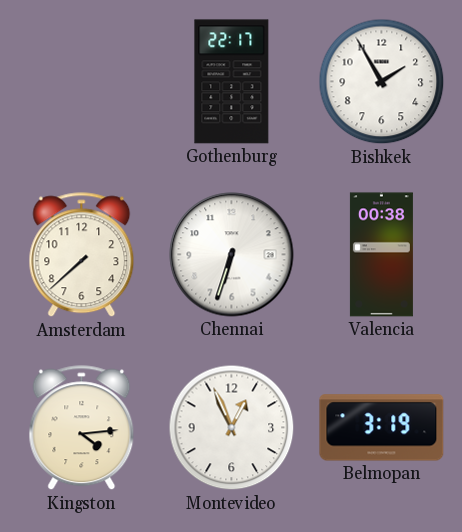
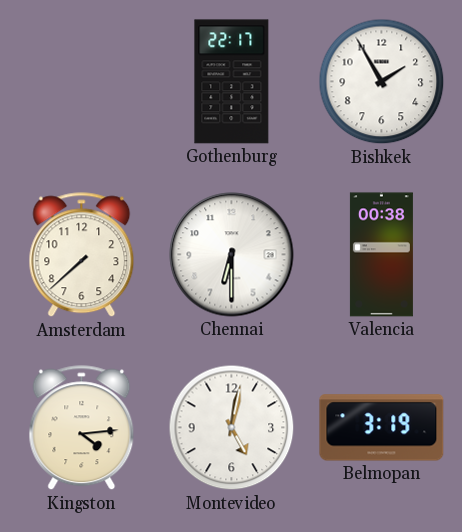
Chennai: 6:33 -> 6:30 (232, 255)
Montevideo: 12:56 -> 5:02 (232, 428)
